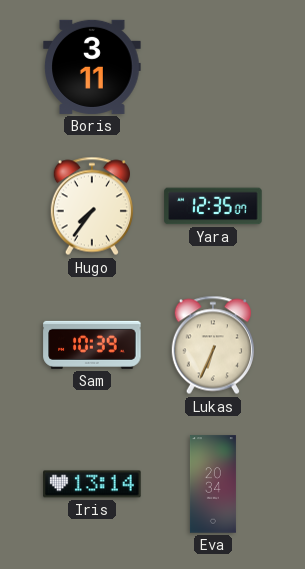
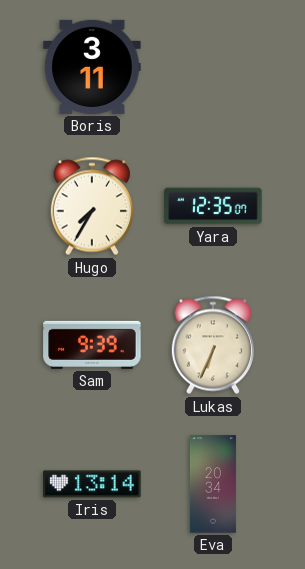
Hugo: 7:36 -> 7:35 (91, 206)
Sam: 10:39 -> 9:39 (92, 345)
